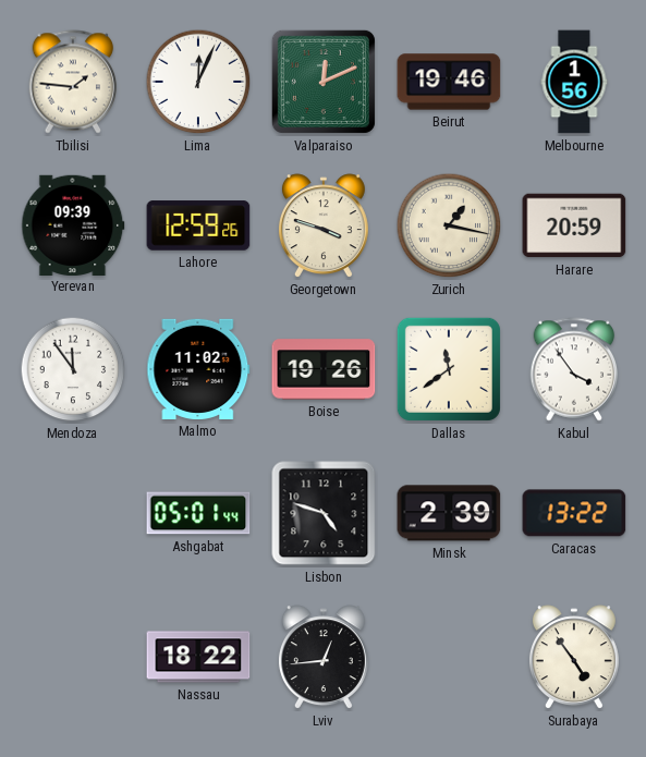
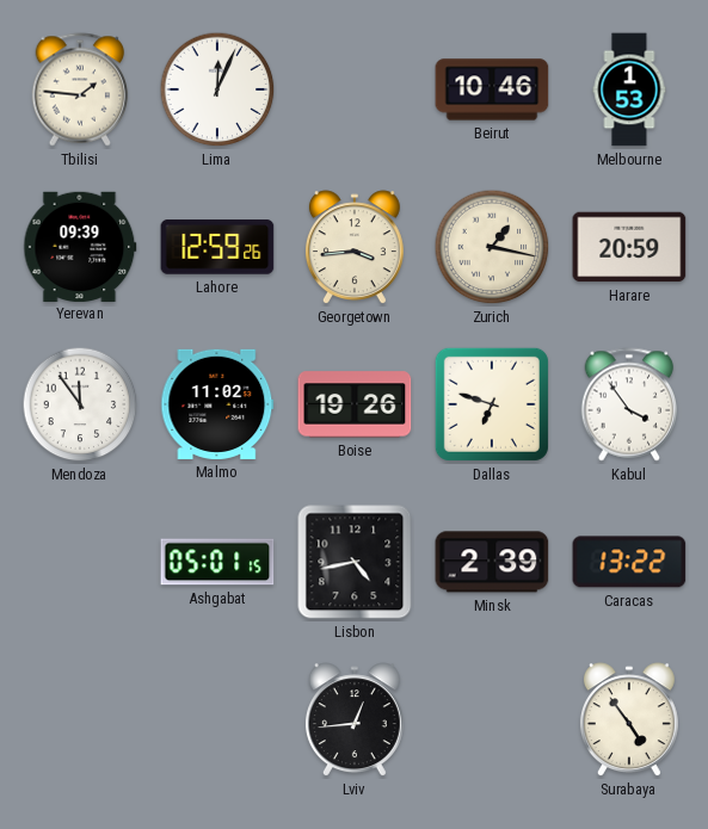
Valparaiso: 12:11 -> none (324, 82)
Beirut: 19:46 -> 10:46 (492, 89)
Melbourne: 1:56 -> 1:53 (629, 89)
Georgetown: 3:48 -> 3:44 (355, 248)
Dallas: 11:39 -> 6:48 (492, 404)
Ashgabat: 05:01:44 -> 05:01:15 (217, 562)
Lisbon: 4:48 -> 4:43 (355, 562)
Nassau: 18:22 -> none (198, 657)
